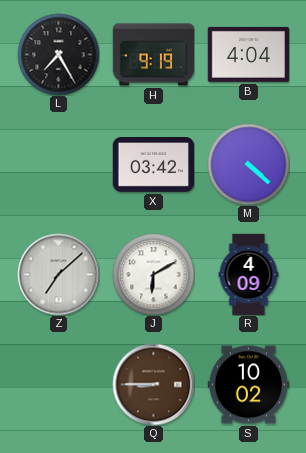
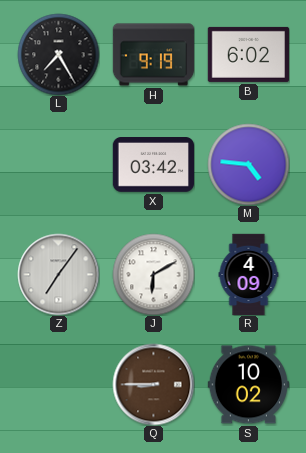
B: 4:04 -> 6:02 (248, 54)
M: 4:22 -> 4:46 (248, 164)
Z: 7:08 -> 7:06 (58, 274)
